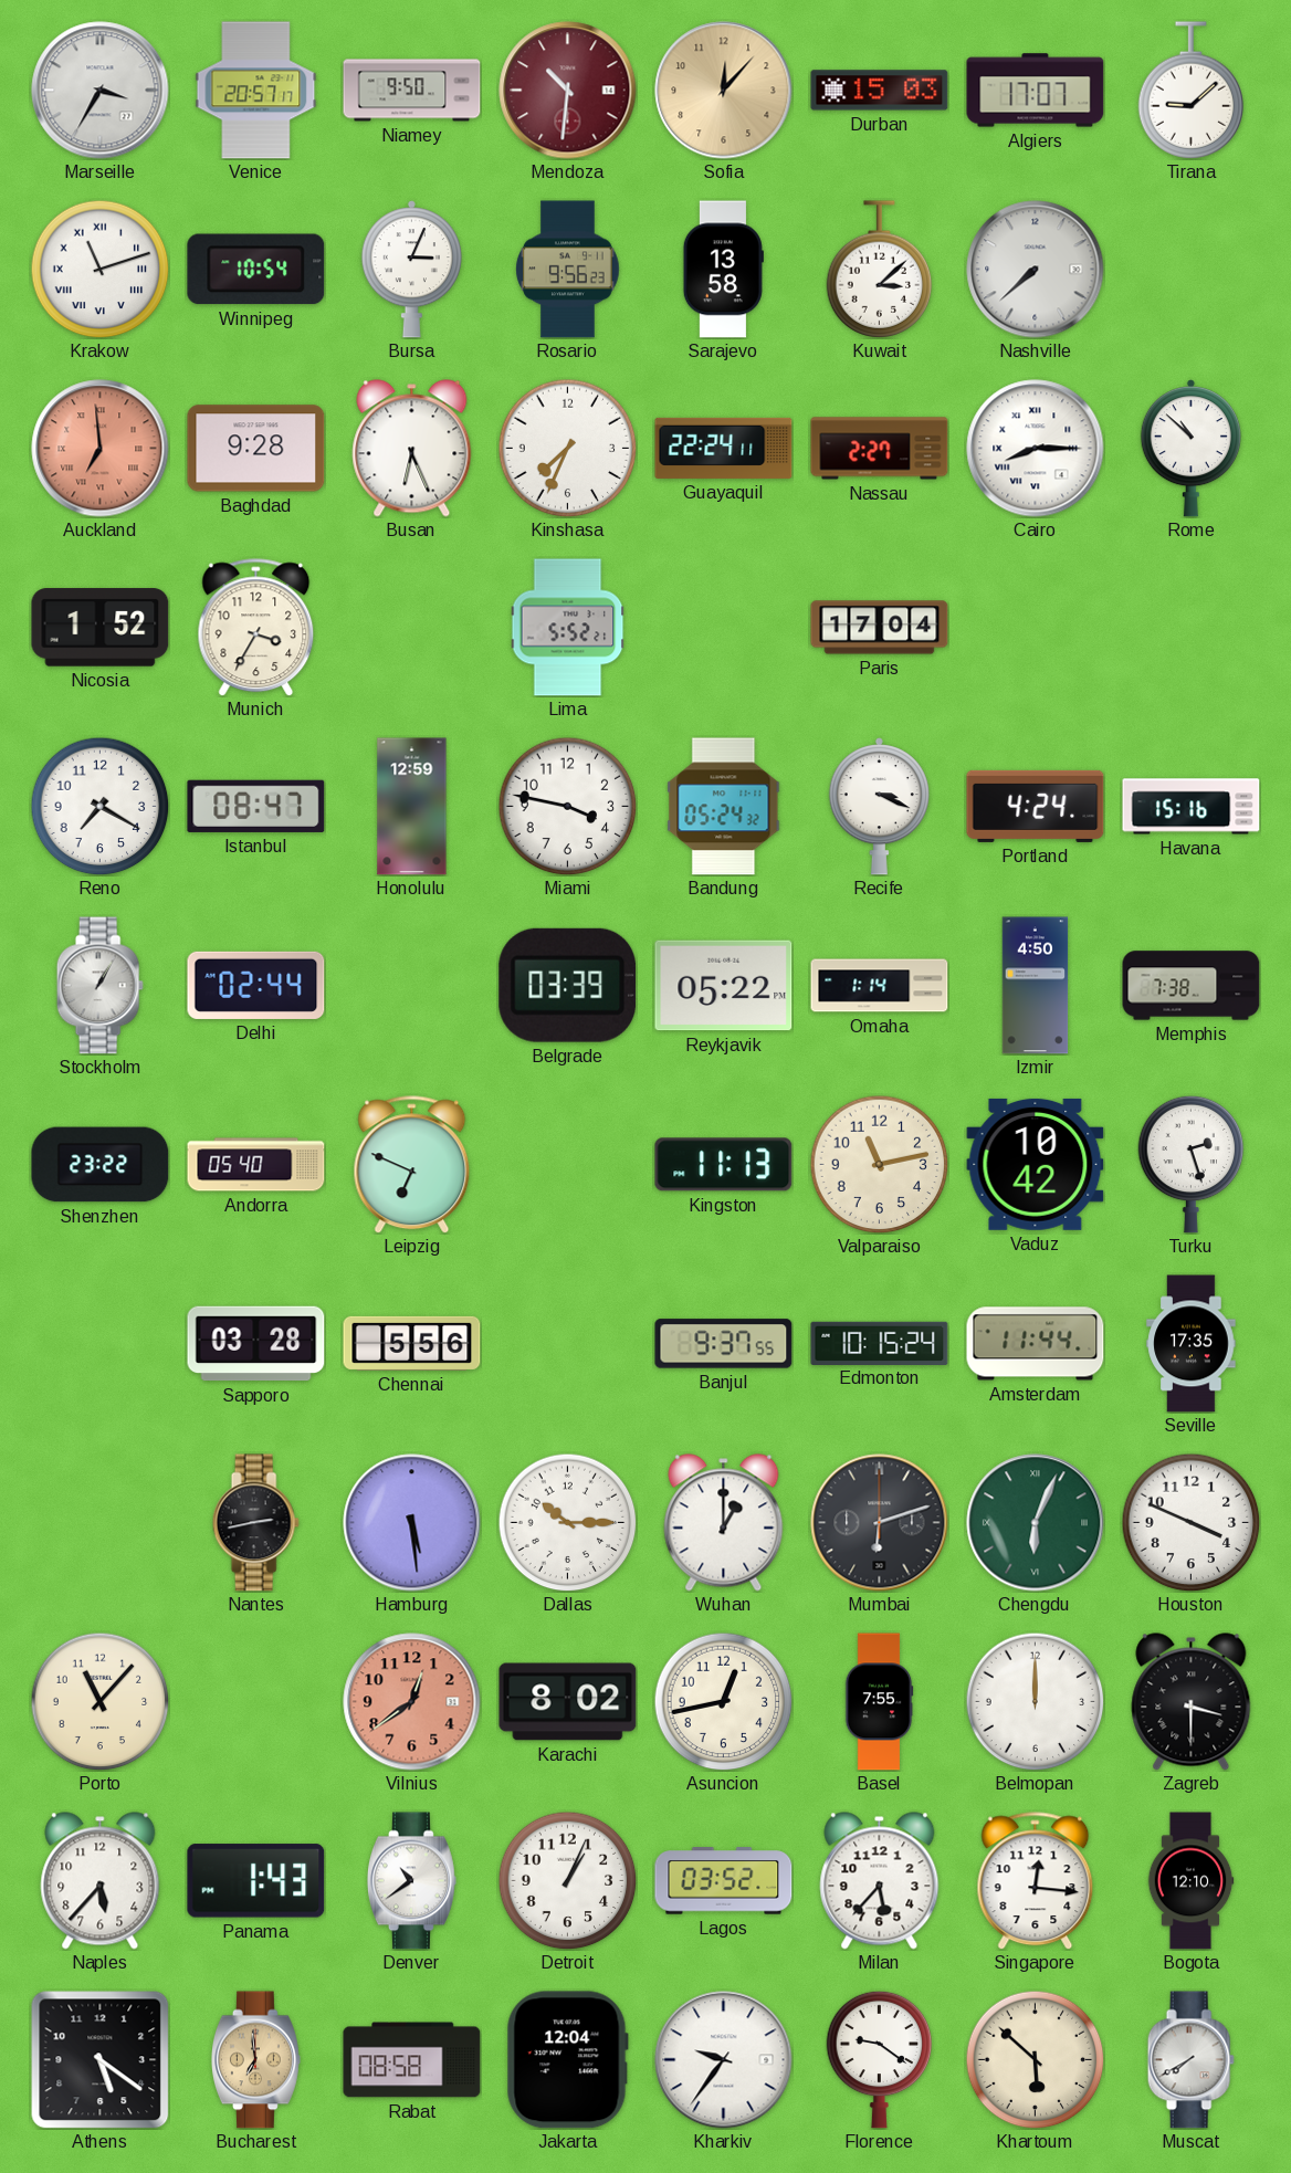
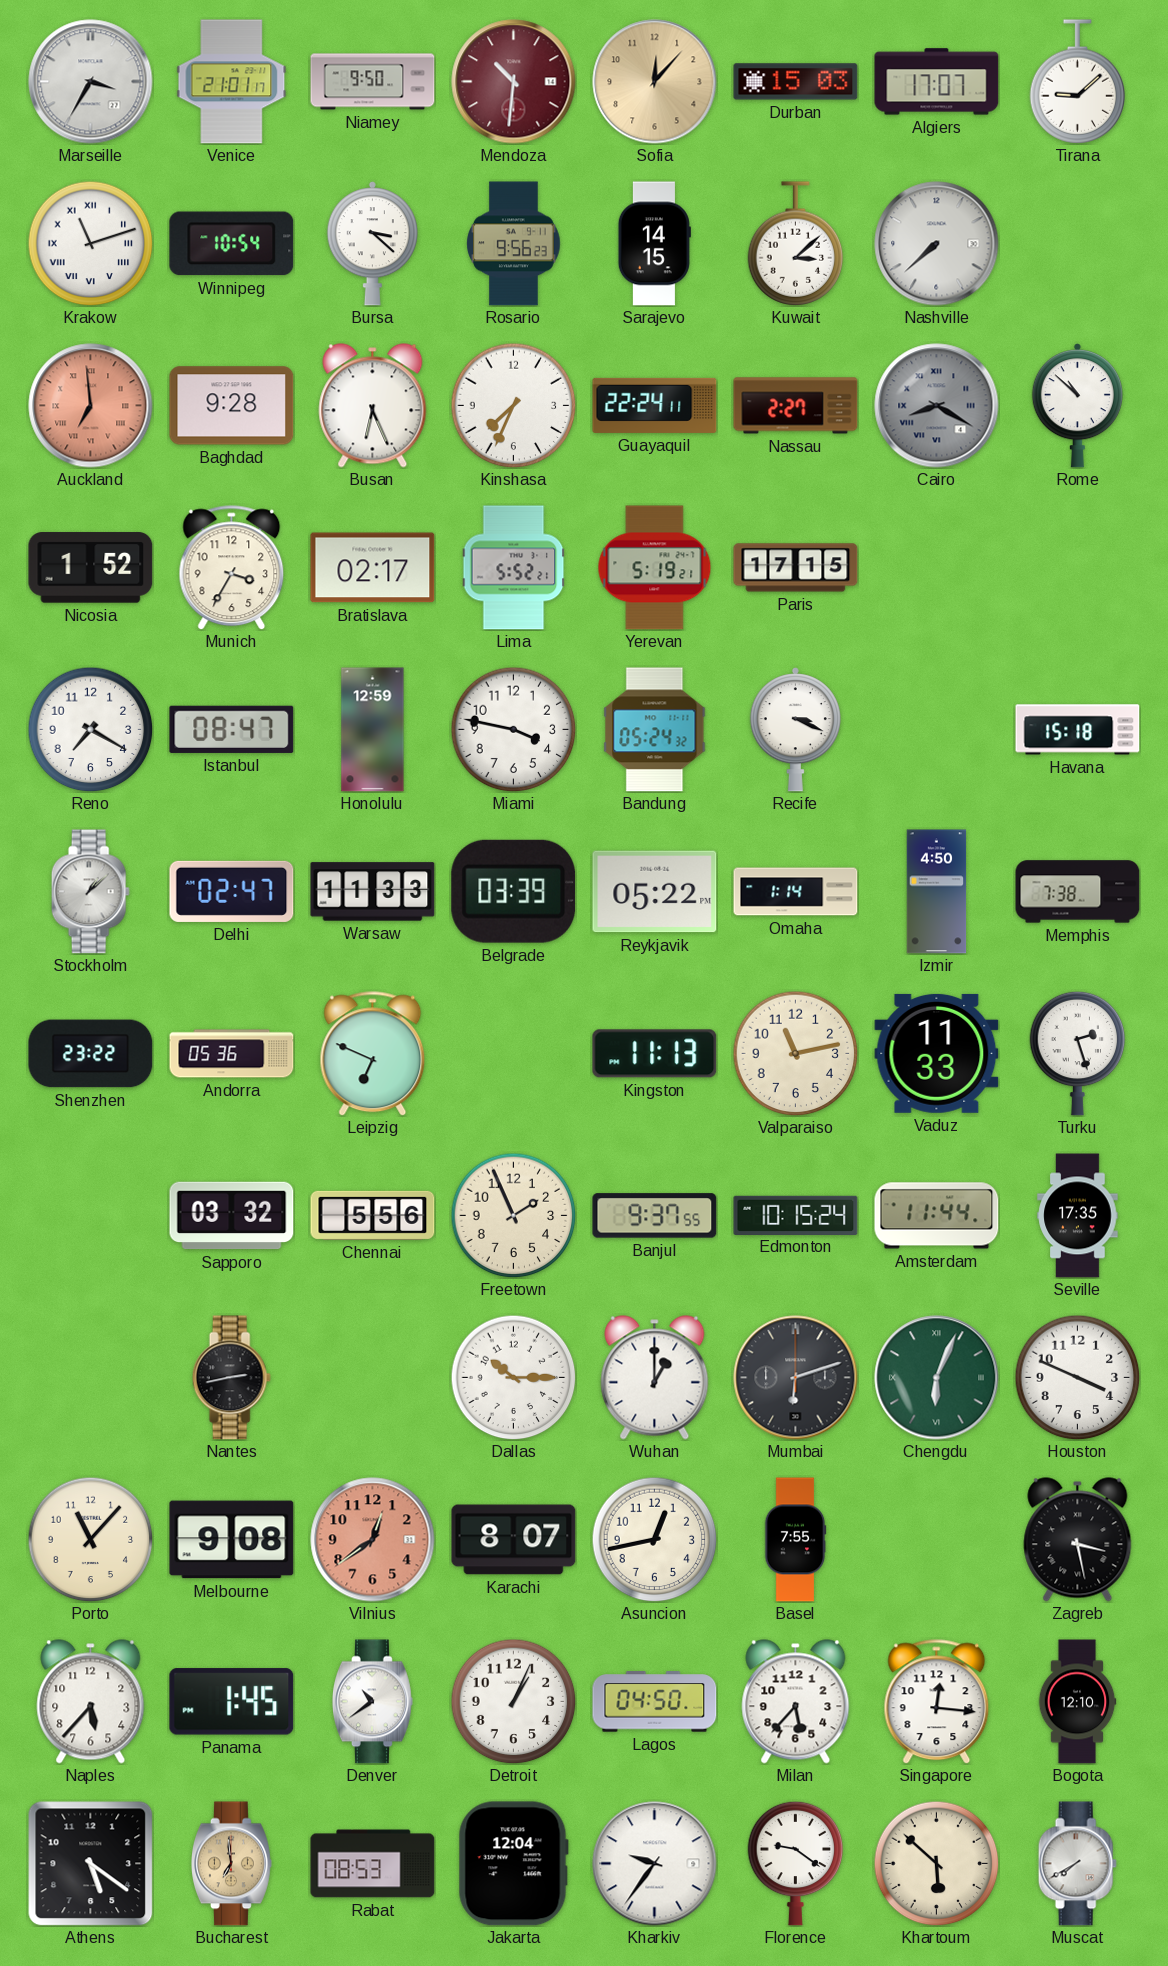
Venice: 20:57 -> 21:01 (232, 82)
Bursa: 3:04 -> 3:22 (372, 244)
Sarajevo: 13:58 -> 14:15 (654, 244)
Cairo: 8:15 -> 8:20 (937, 406)
Cairo dial: white -> grey (937, 406)
Bratislava: none -> 02:17 (373, 568)
Yerevan: none -> 5:19 (655, 568)
Paris: 17:04 -> 17:15 (796, 568)
Portland: 4:24 -> none (1036, 806)
Havana: 15:16 -> 15:18 (1078, 730)
Stockholm: 1:05 -> 1:08 (90, 892)
Delhi: 02:44 -> 02:47 (232, 891)
Warsaw: none -> 11:33 (373, 892)
Andorra: 05:40 -> 05:36 (232, 1054)
Vaduz: 10:42 -> 11:33 (937, 1053)
Sapporo: 03:28 -> 03:32 (232, 1216)
Freetown: none -> 1:56 (513, 1215)
Hamburg: 5:29 -> none (412, 1523)
Melbourne: none -> 9:08 (232, 1540)
Karachi: 8:02 -> 8:07 (514, 1540)
Belmopan: 12:00 -> none (1035, 1701)
Zagreb: 3:30 -> 3:28 (1078, 1540)
Panama: 1:43 -> 1:45 (232, 1702)
Lagos: 03:52 -> 04:50 (655, 1702)
Rabat: 08:58 -> 08:53 (373, 1864)
